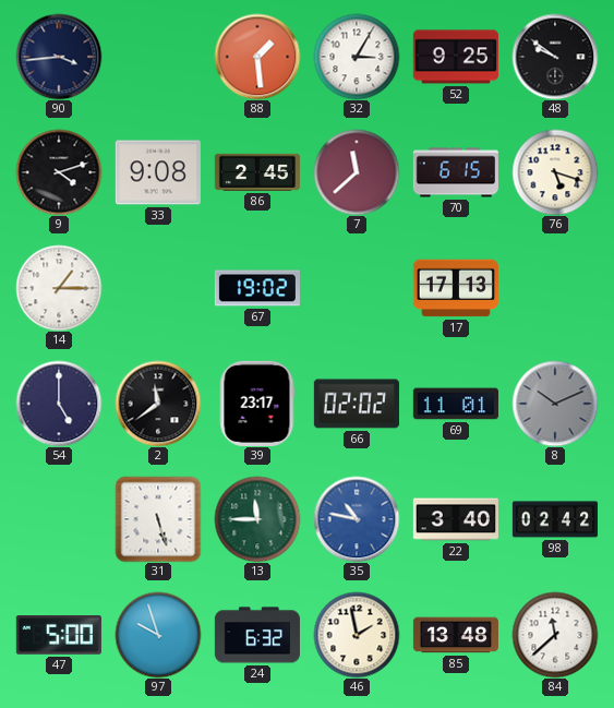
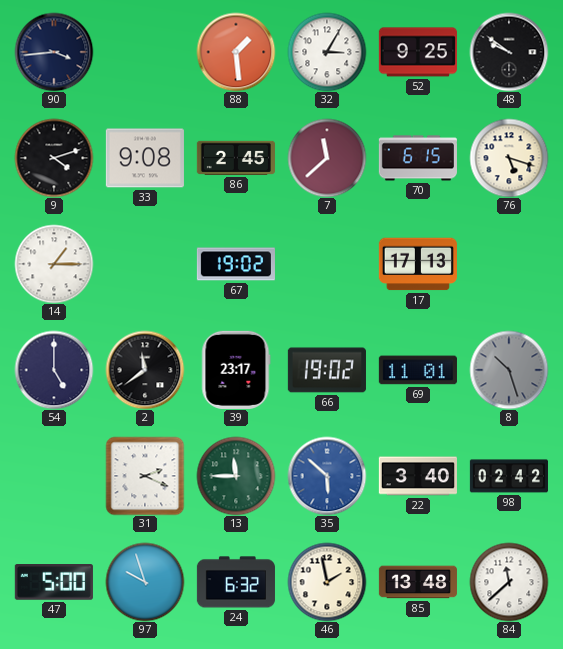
66: 02:02 -> 19:02 (327, 370)
8: 10:11 -> 10:27 (509, 370)
31: 5:27 -> 2:19 (145, 476)
35: 10:47 -> 5:52 (327, 476)
